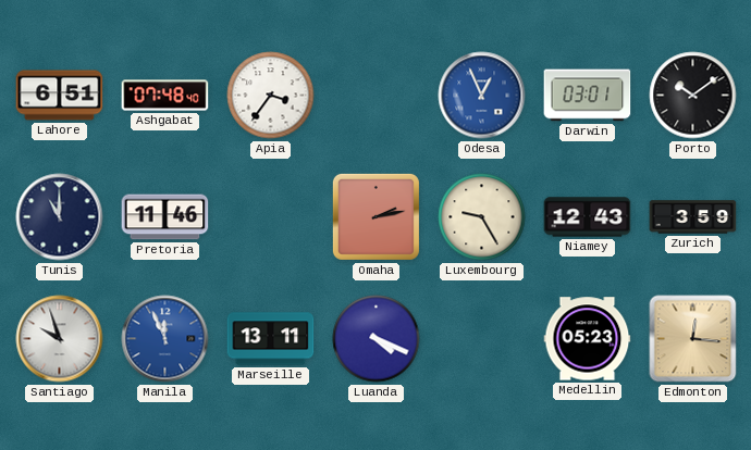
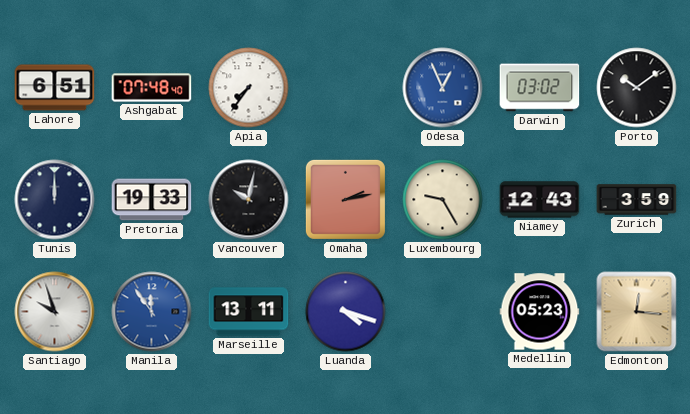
Apia: 3:36 -> 7:36 (249, 88)
Darwin: 03:01 -> 03:02 (540, 88)
Tunis: 11:00 -> 12:00 (55, 200)
Pretoria: 11:46 -> 19:33 (152, 200)
Vancouver: none -> 10:02 (249, 200)
Manila: 11:56 -> 11:54 (152, 312)
Luanda: 4:19 -> 4:18 (346, 312)
